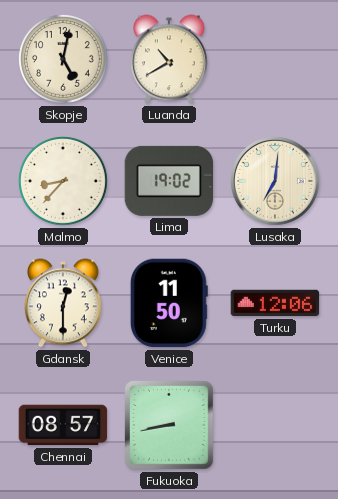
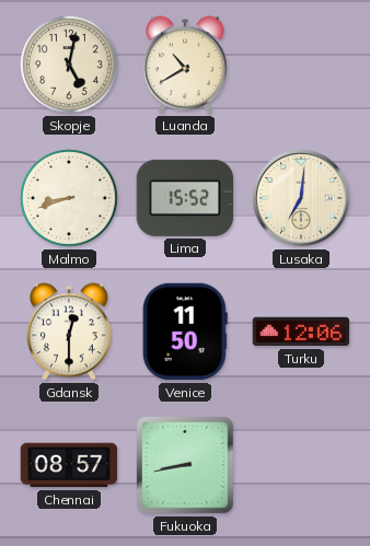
Malmo: 8:37 -> 8:42 (70, 199)
Lima: 19:02 -> 15:52 (185, 198)
